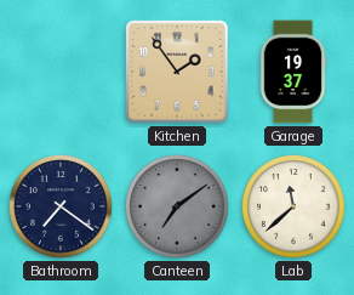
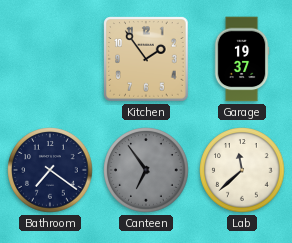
Canteen: 7:09 -> 6:54 (146, 170)
